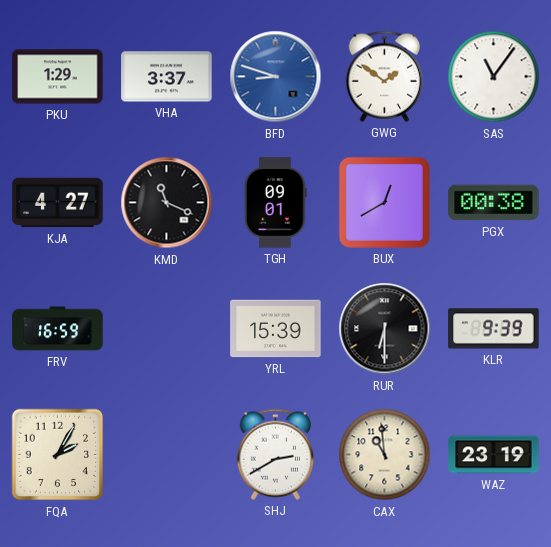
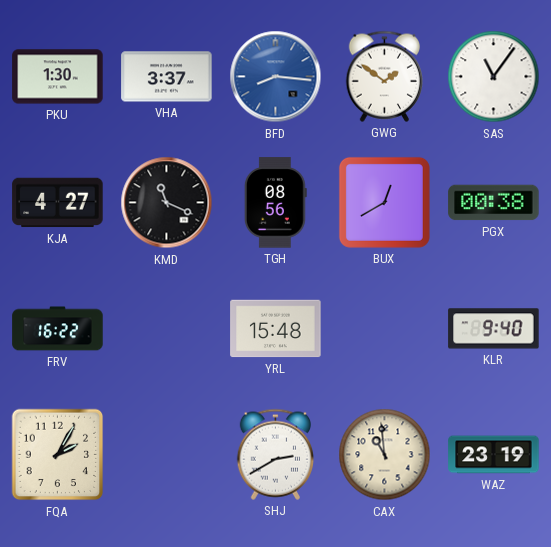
PKU: 1:29 -> 1:30 (58, 77)
BFD: 8:48 -> 8:16 (276, 77)
TGH: 09:01 -> 08:56 (275, 203)
FRV: 16:59 -> 16:22 (58, 329)
YRL: 15:39 -> 15:48 (276, 329)
RUR: 6:30 -> none (385, 329)
KLR: 9:39 -> 9:40 (494, 329)
